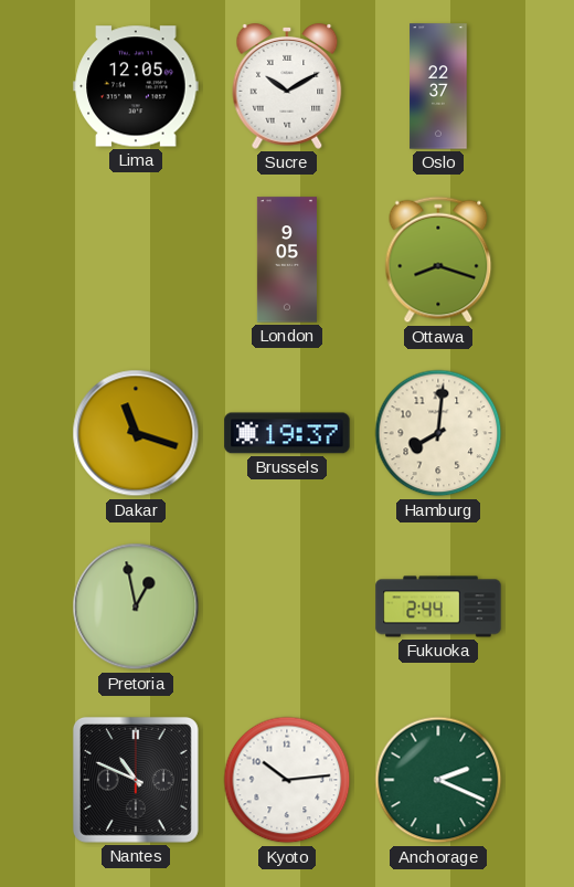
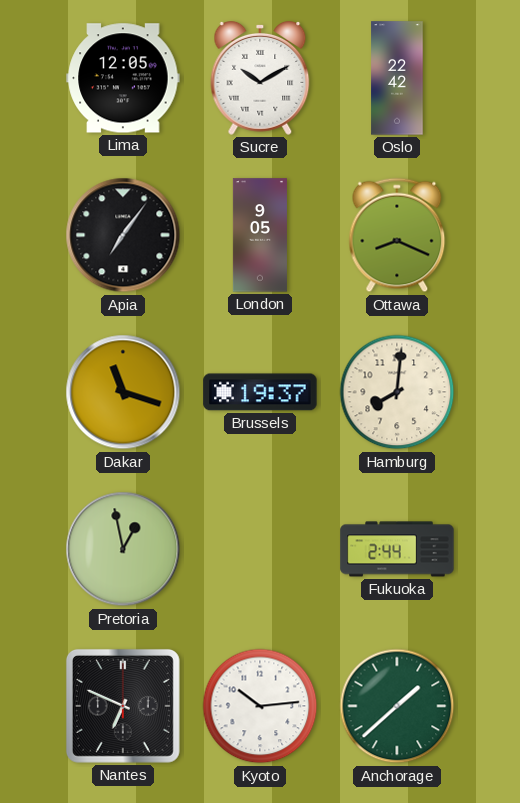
Oslo: 22:37 -> 22:42 (397, 78)
Apia: none -> 7:06 (123, 235)
Ottawa: 8:18 -> 8:19 (397, 235)
Nantes: 10:49 -> 6:49 (123, 706)
Anchorage: 2:19 -> 1:38 (397, 706)
